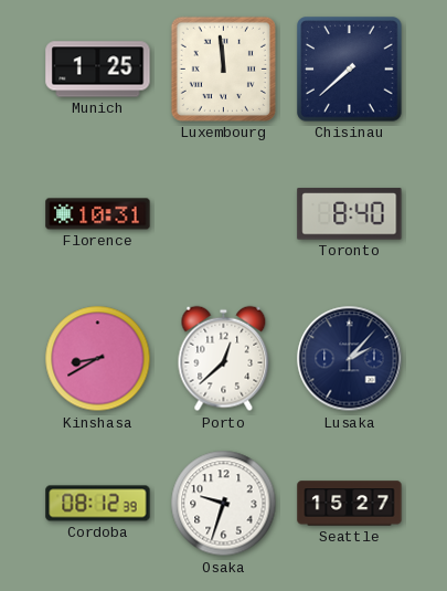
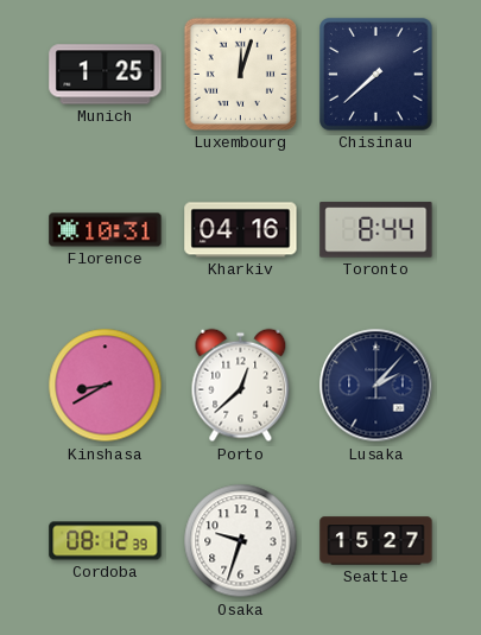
Luxembourg: 11:59 -> 12:03 (240, 74)
Kharkiv: none -> 04:16 (241, 230)
Toronto: 8:40 -> 8:44 (376, 230)
